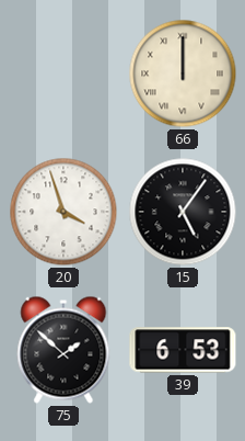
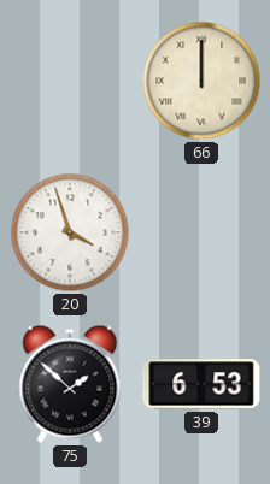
15: 5:06 -> none (183, 212)
